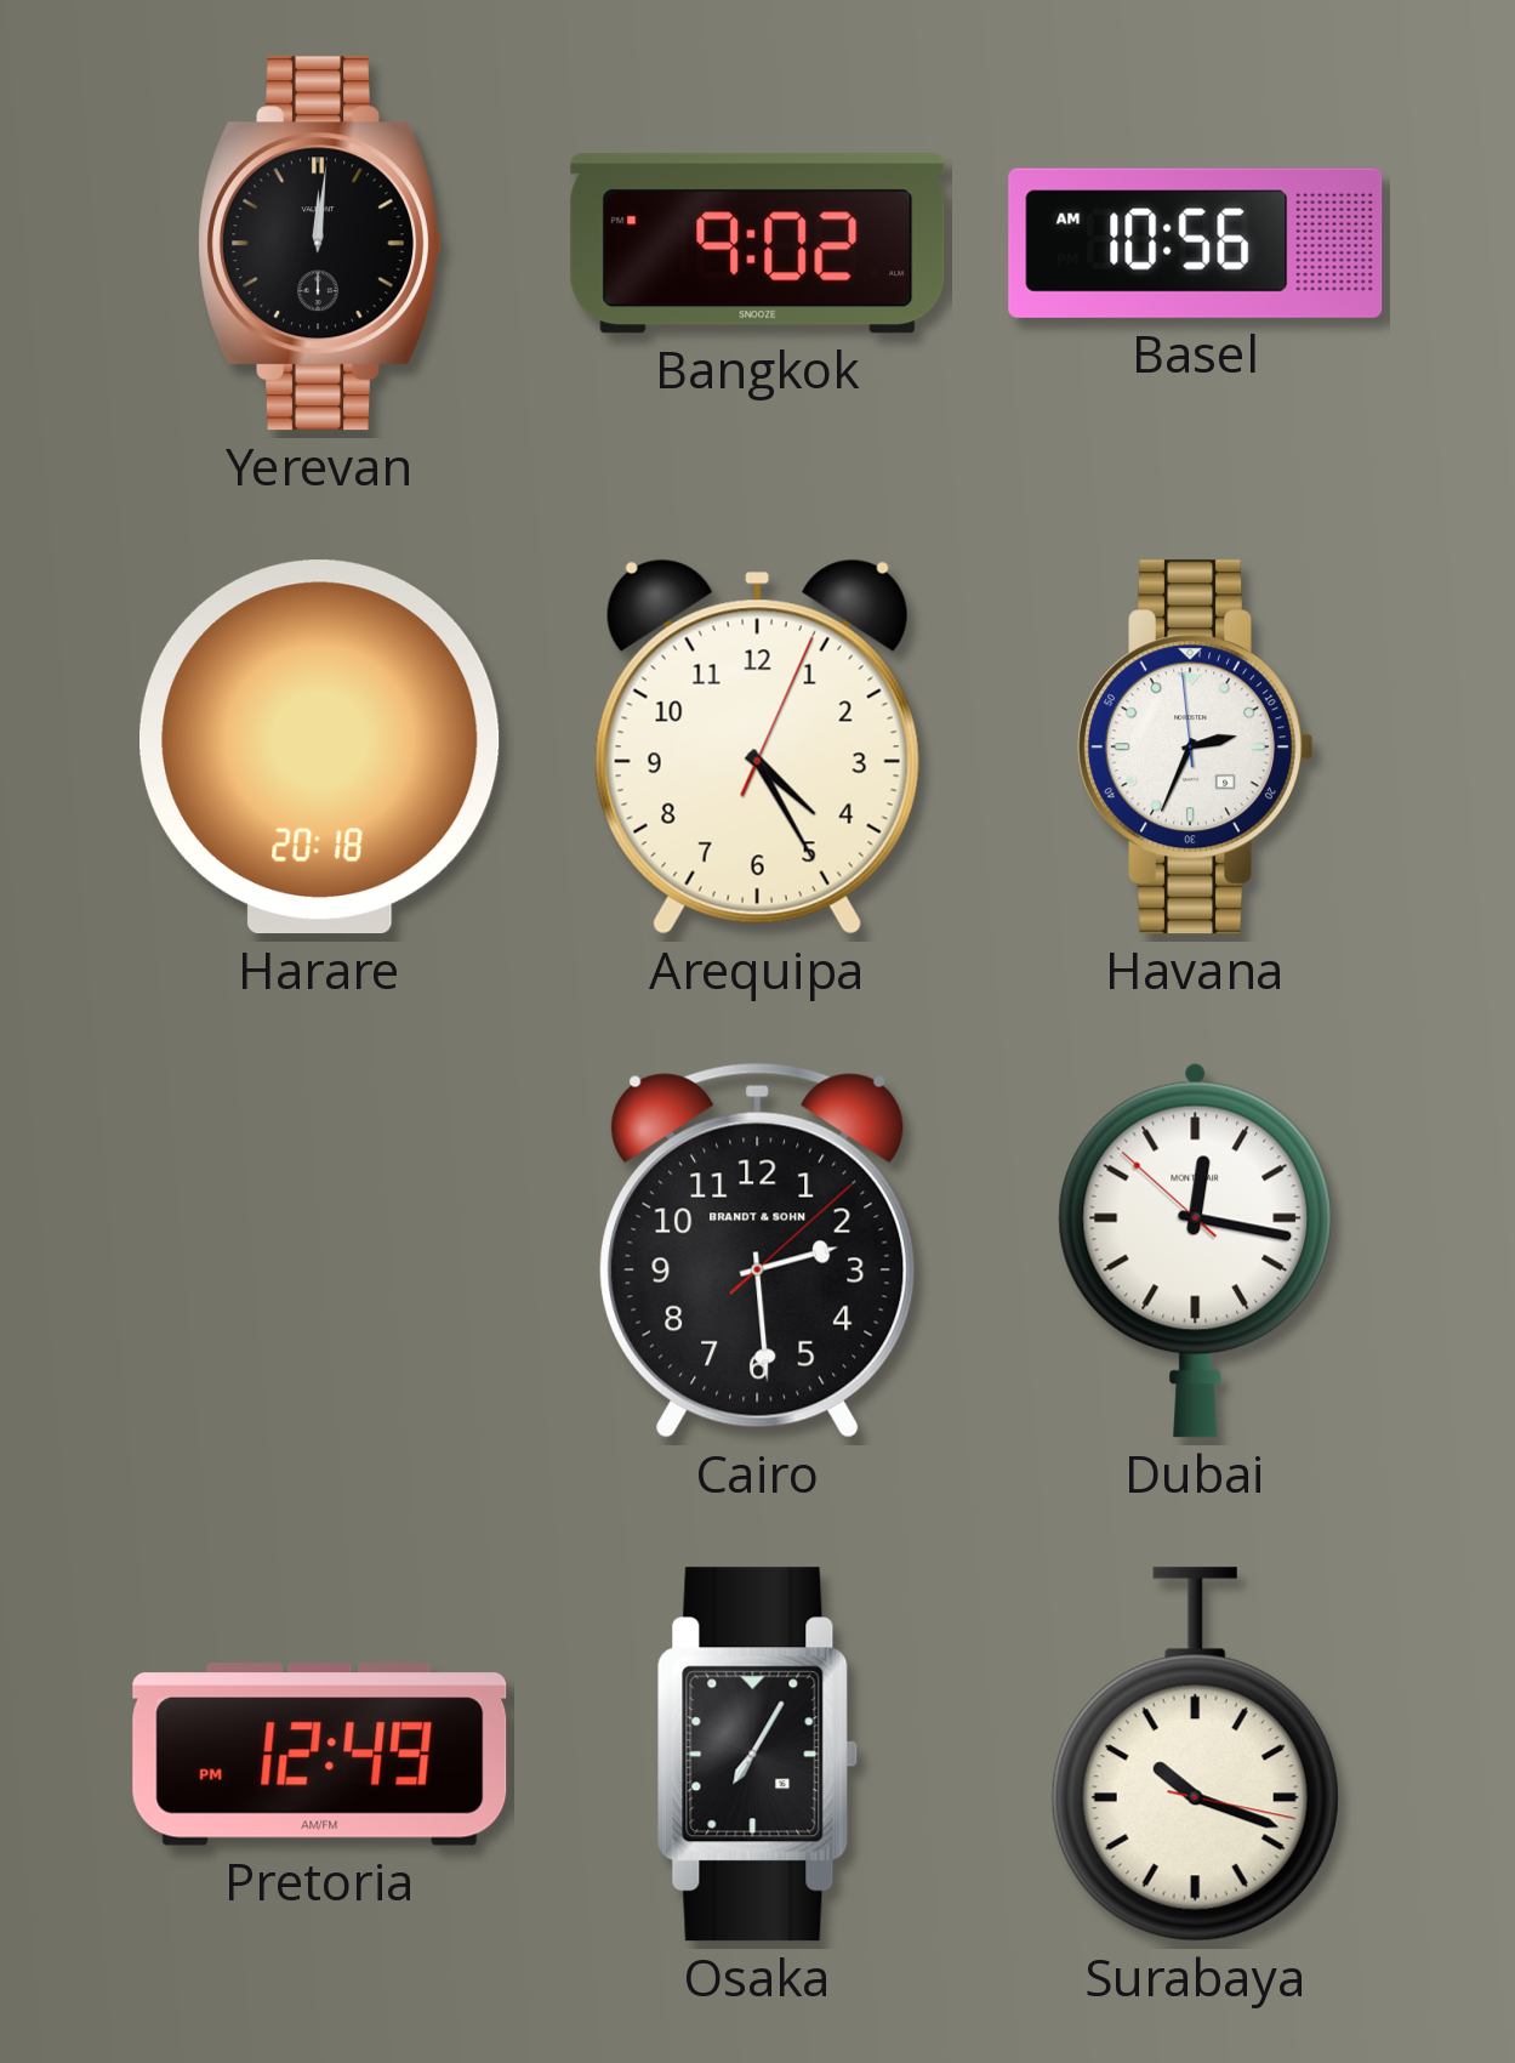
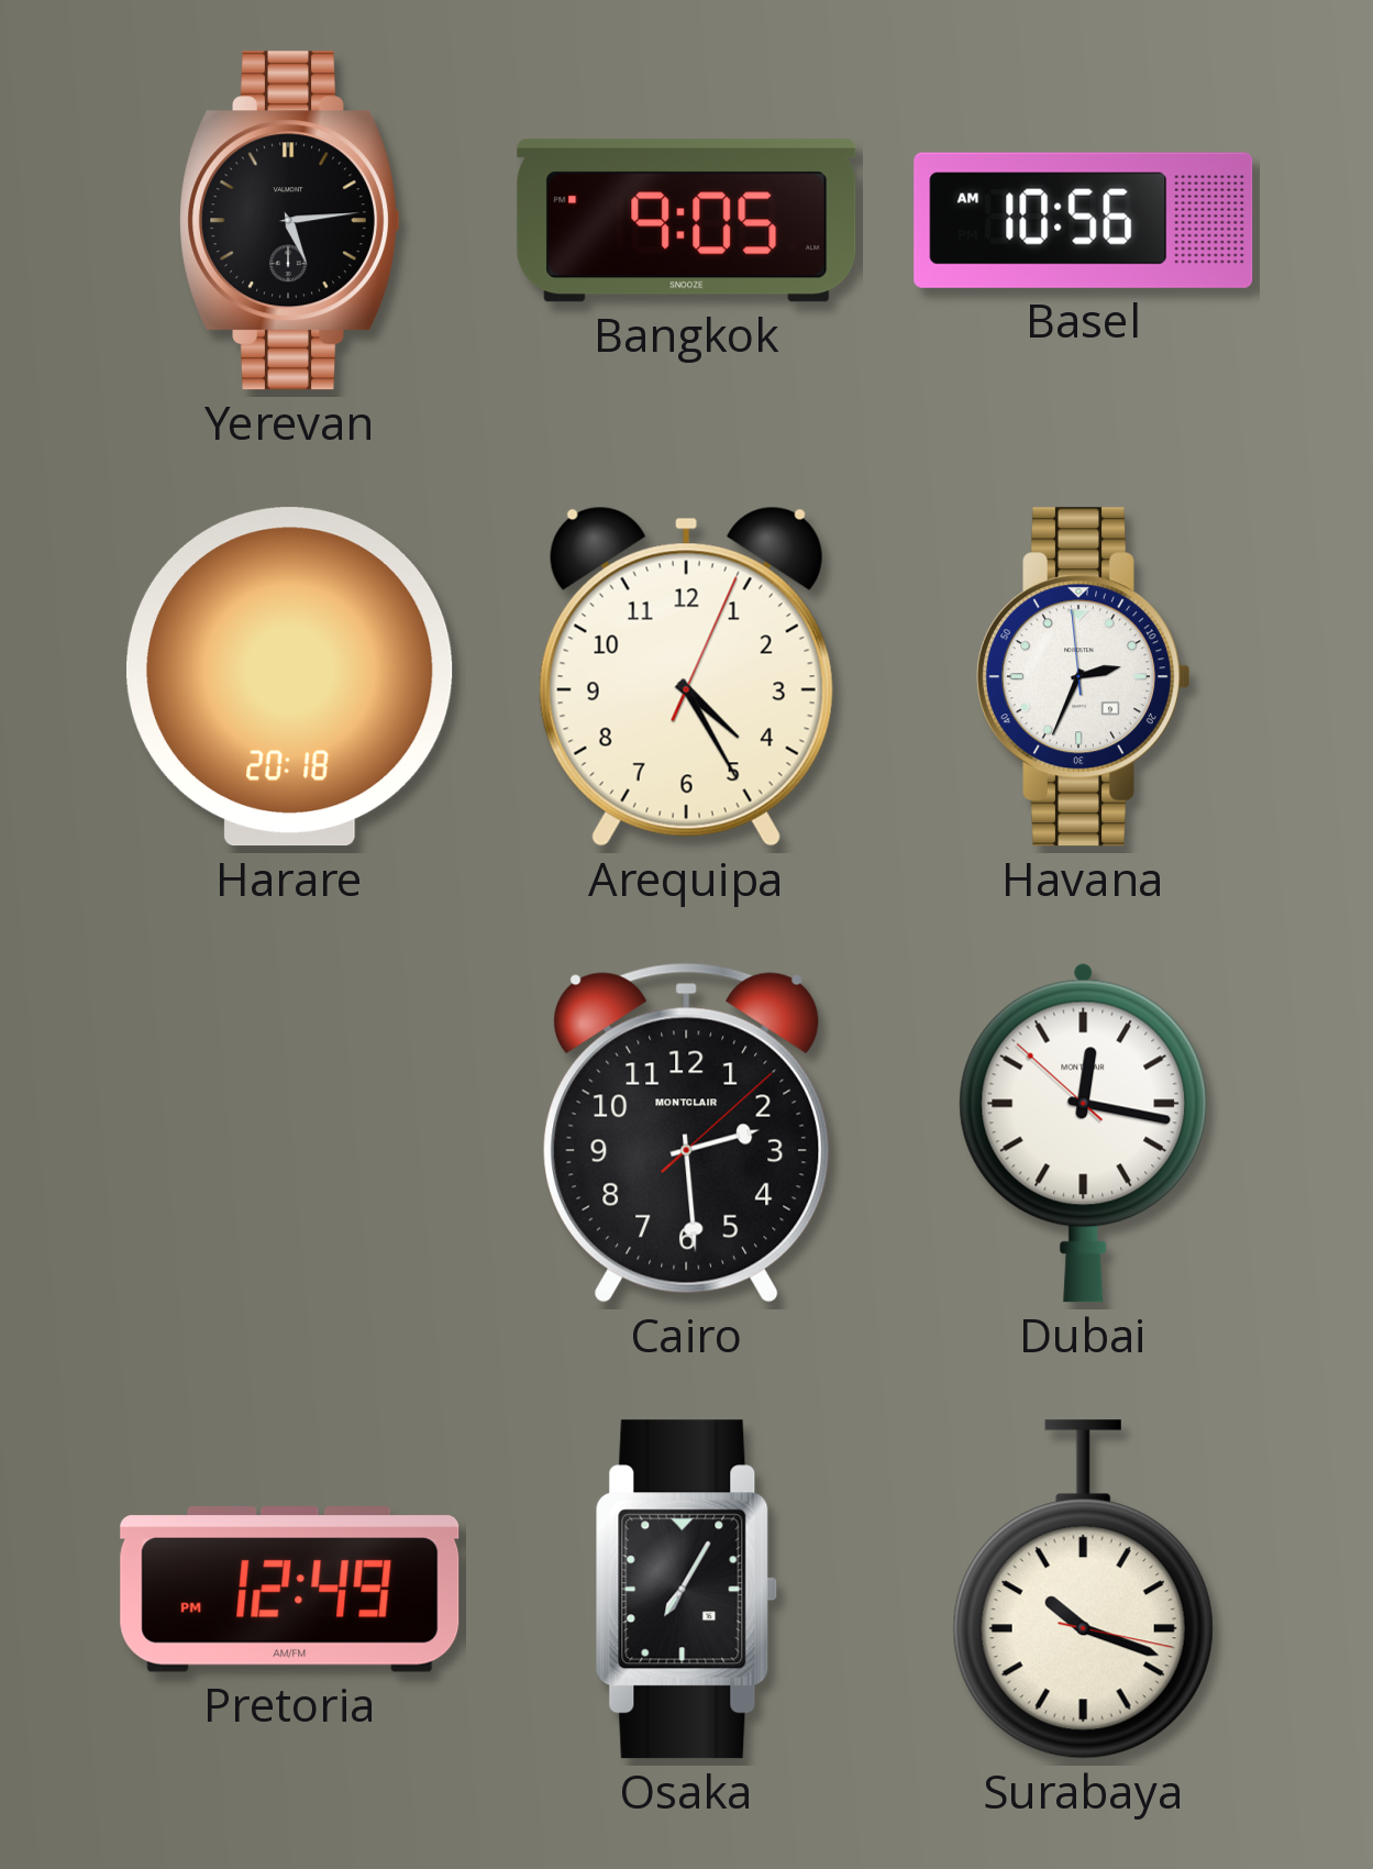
Yerevan: 12:01 -> 5:14 (290, 221)
Bangkok: 9:02 -> 9:05 (687, 221)
Cairo brand: BRANDT & SOHN -> MONTCLAIR (687, 1132)
